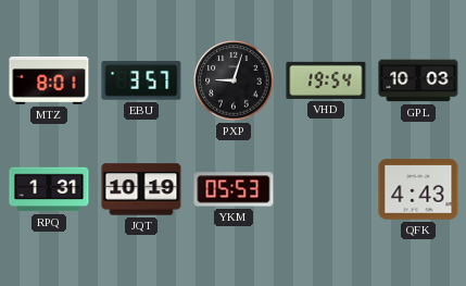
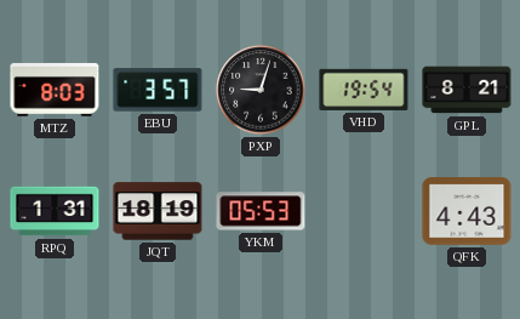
MTZ: 8:01 -> 8:03 (55, 90)
GPL: 10:03 -> 8:21 (467, 90)
JQT: 10:19 -> 18:19 (158, 211)
